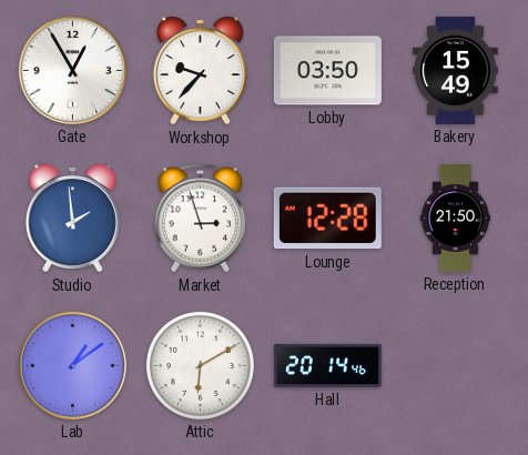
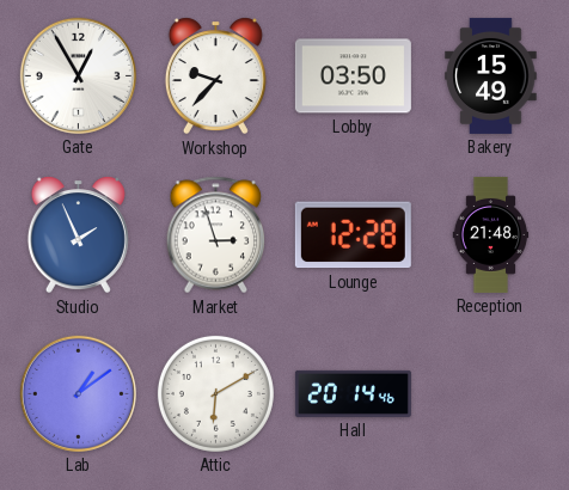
Studio: 1:59 -> 1:56 (78, 235)
Reception: 21:50 -> 21:48 (491, 234)
